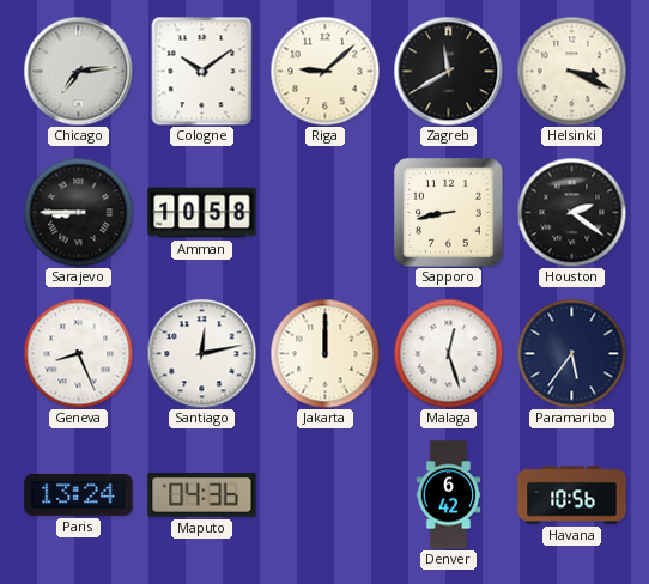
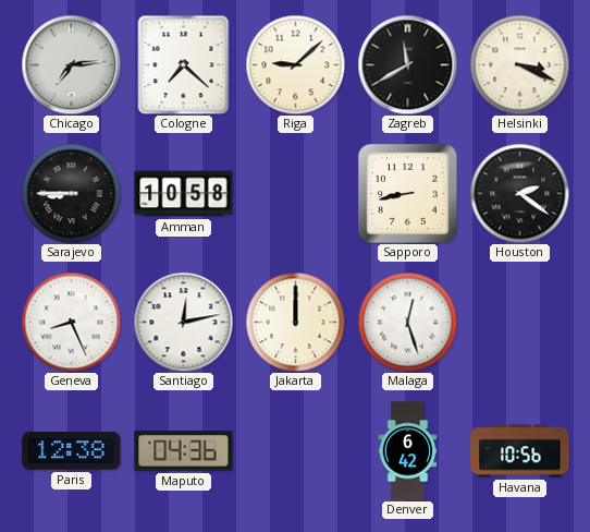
Cologne: 10:09 -> 7:22 (184, 64)
Paramaribo: 5:36 -> none (571, 353)
Paris: 13:24 -> 12:38 (72, 450)
